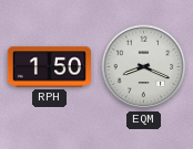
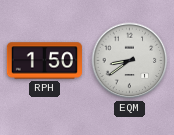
EQM: 8:19 -> 8:39 (130, 61)
